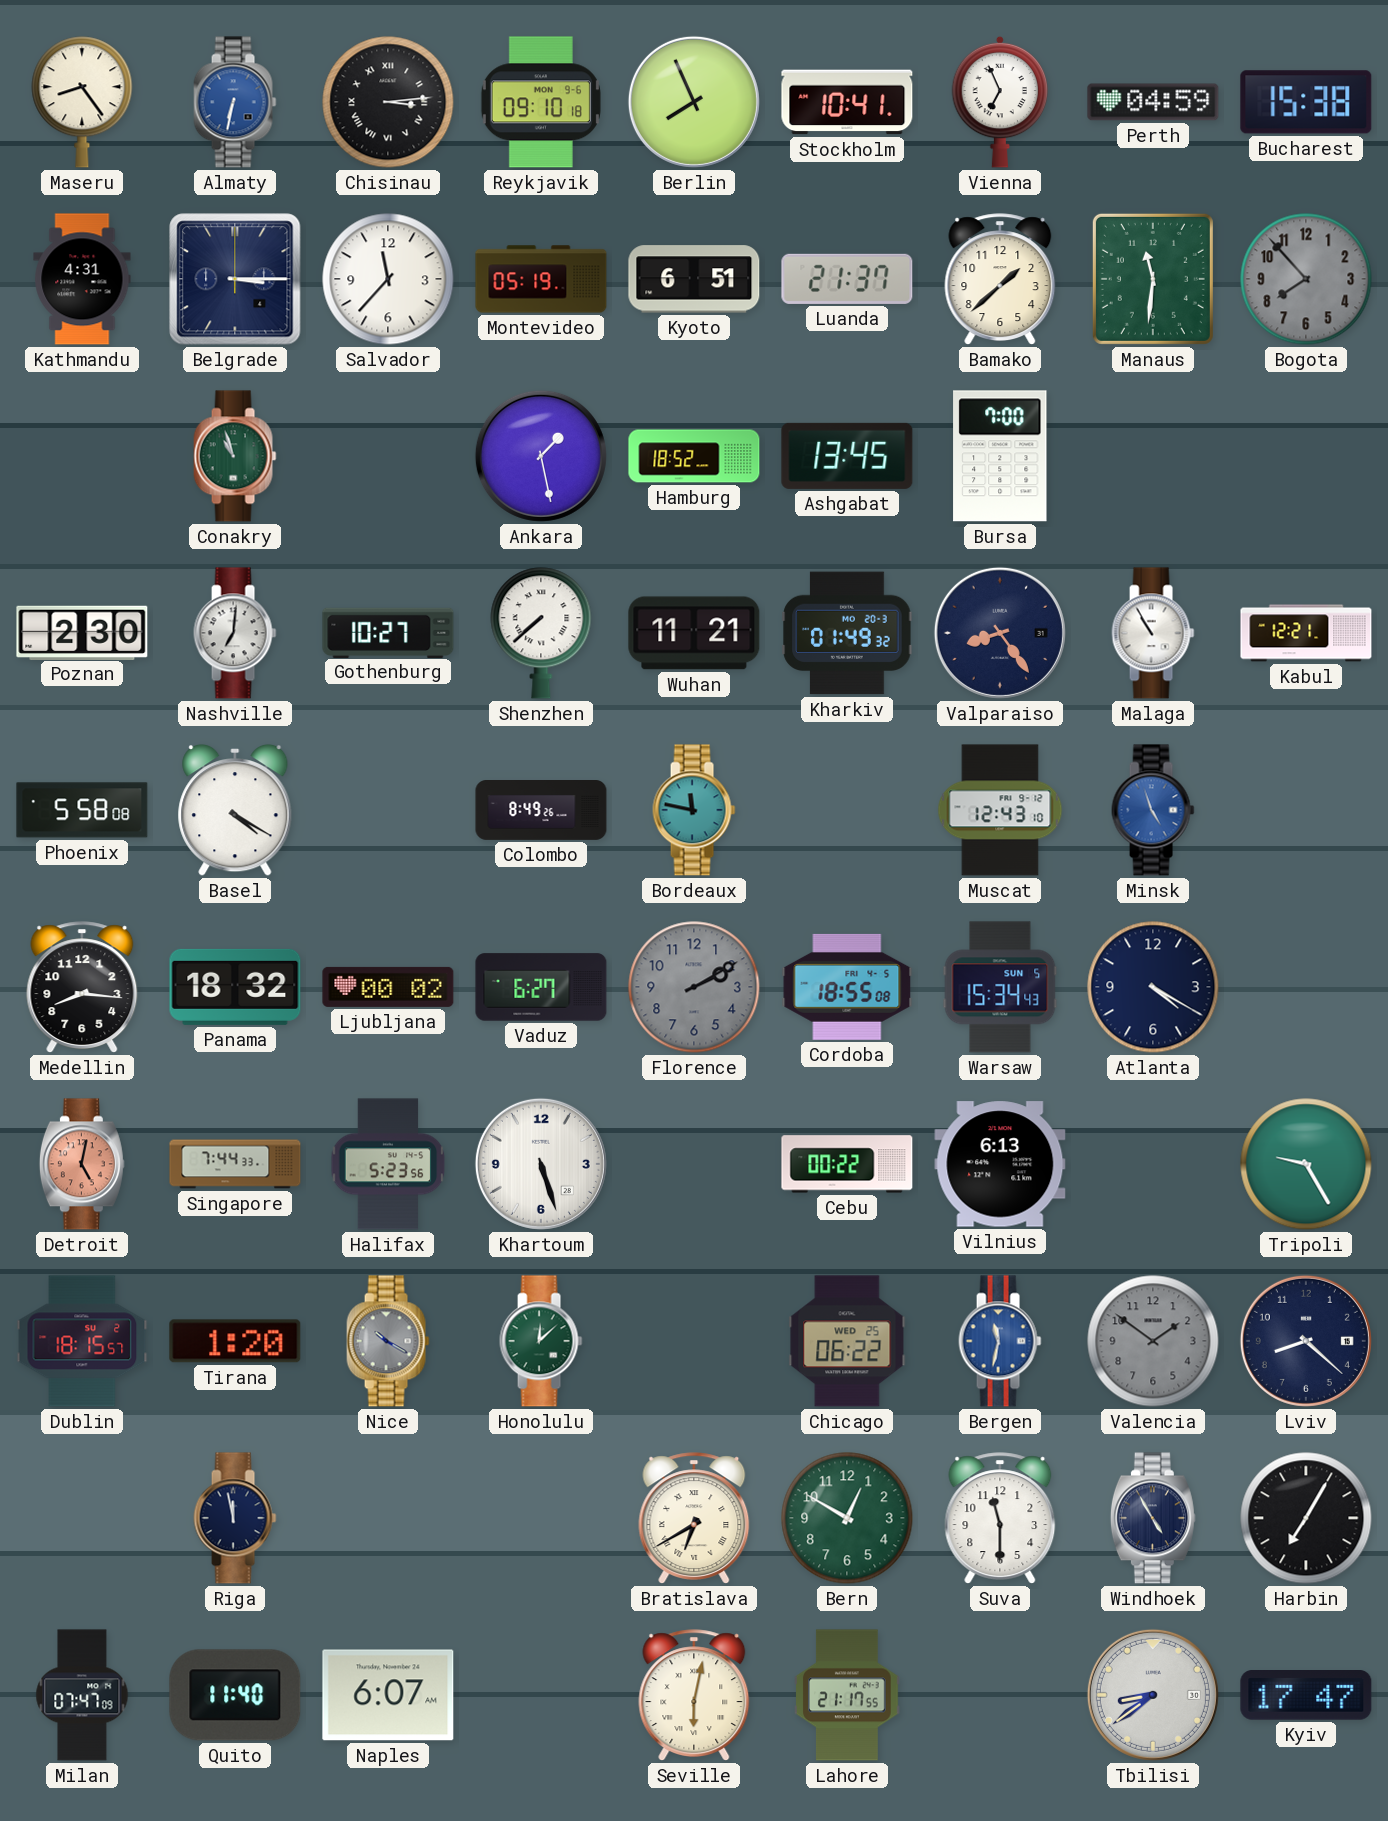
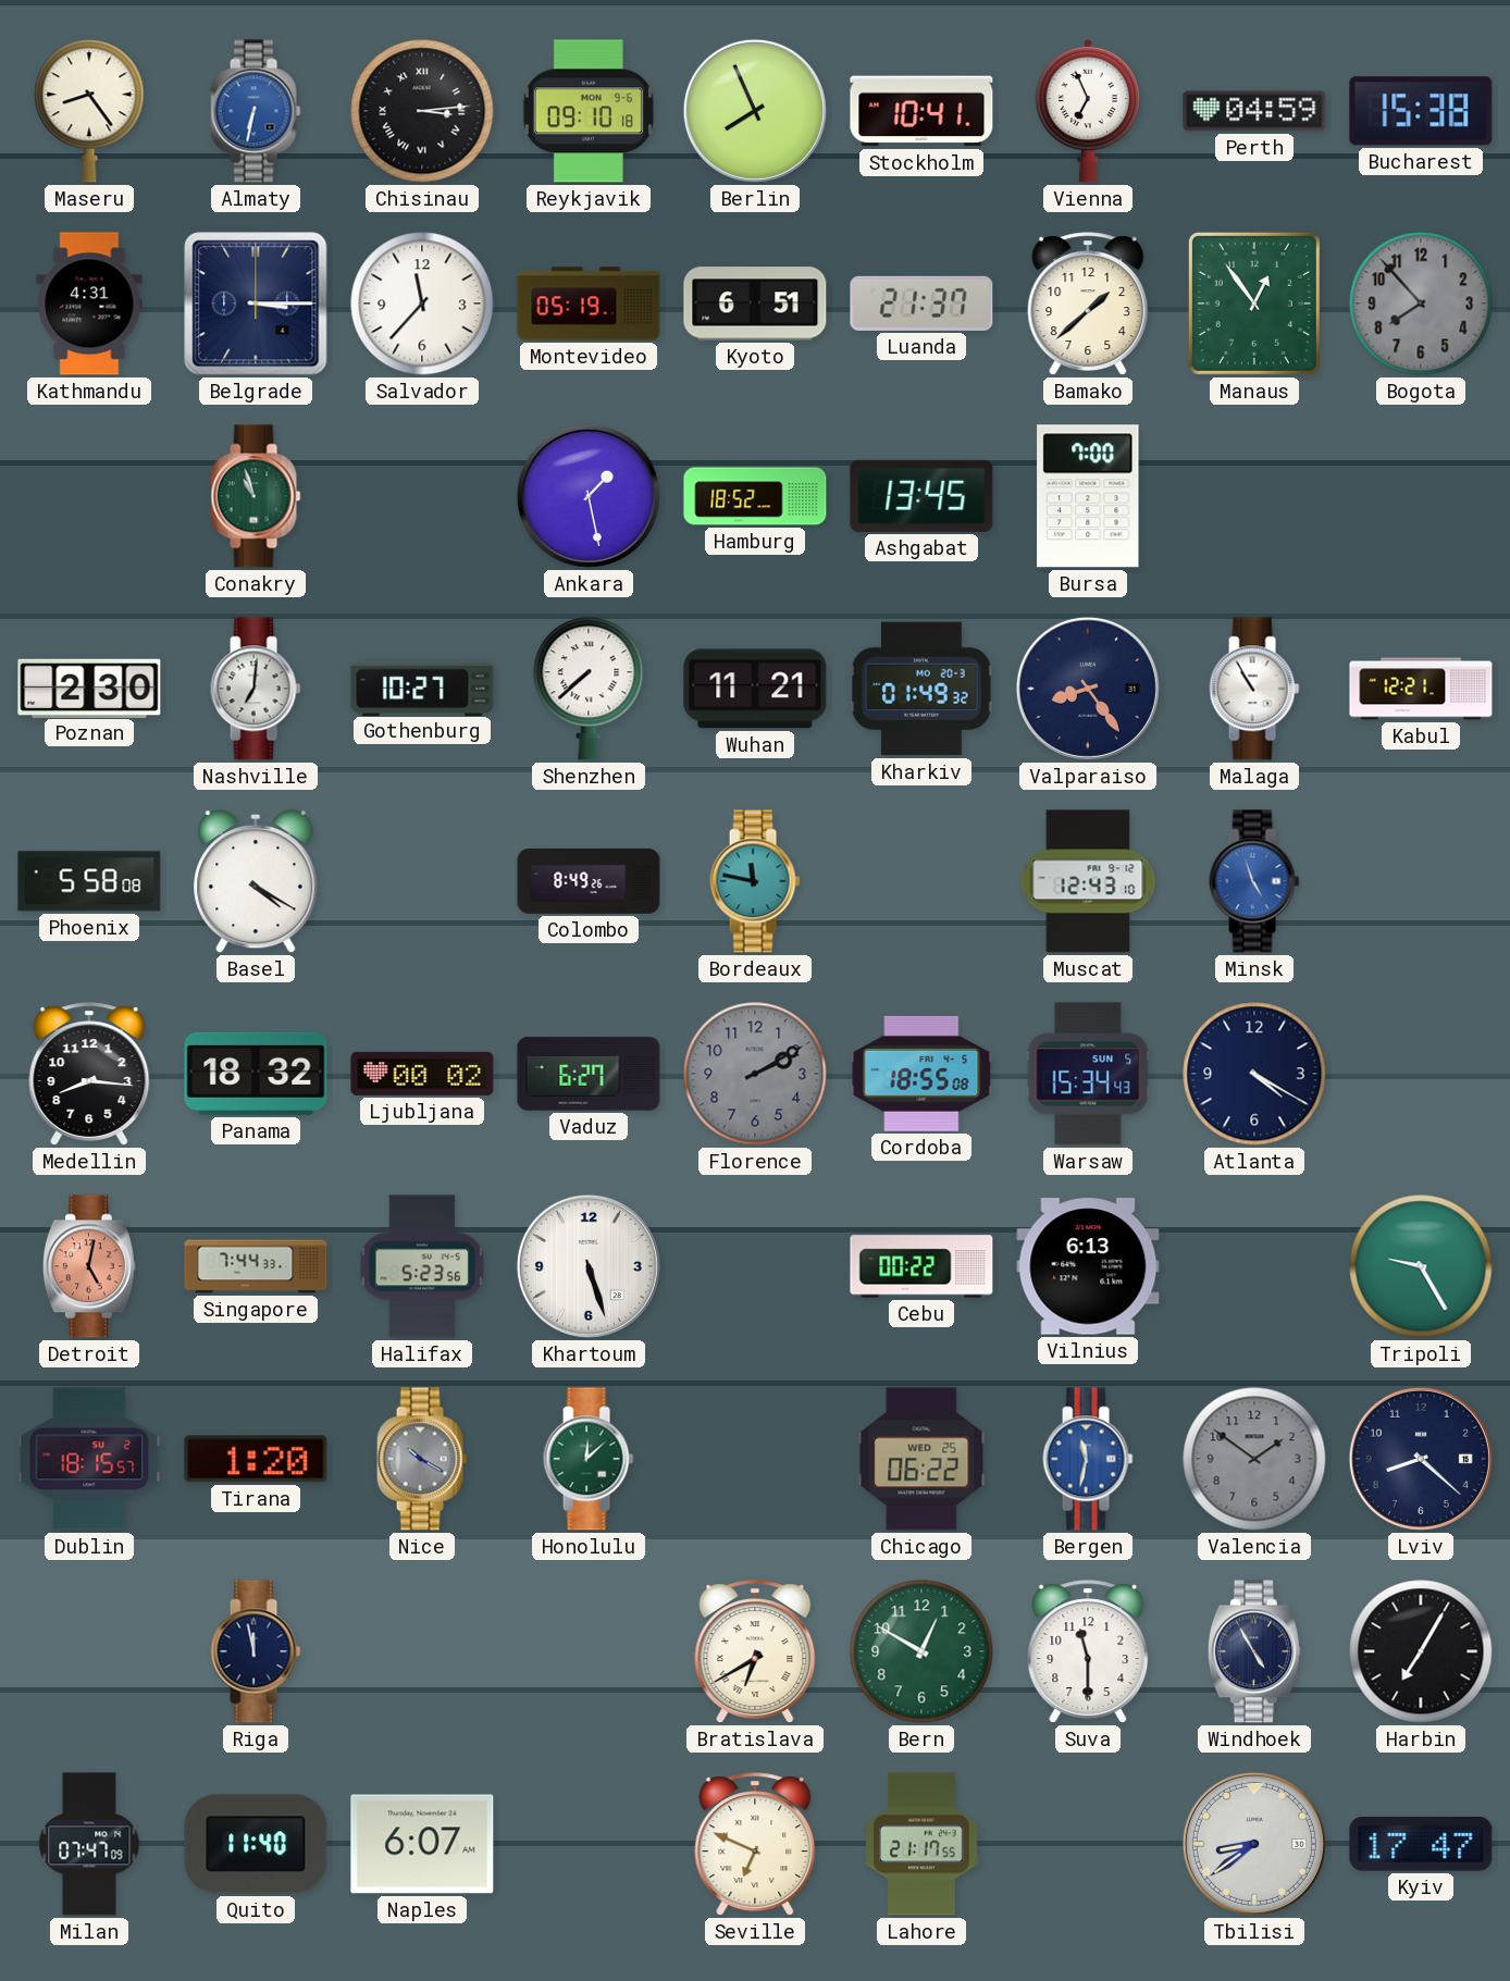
Manaus: 11:31 -> 12:54 (1254, 304)
Seville: 6:02 -> 6:49 (755, 1844)
